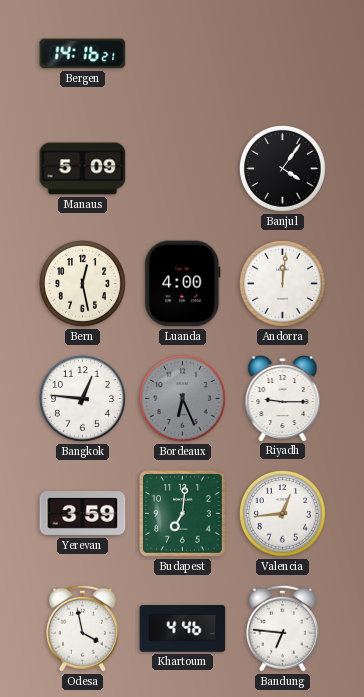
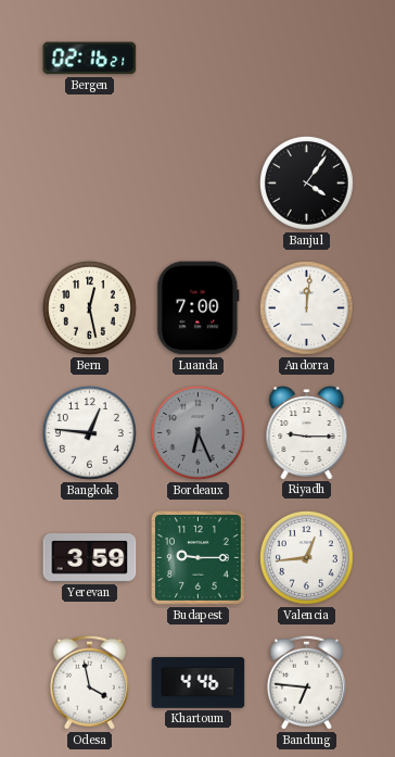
Bergen: 14:16 -> 02:16 (90, 59)
Manaus: 5:09 -> none (83, 169)
Luanda: 4:00 -> 7:00 (199, 308)
Budapest: 7:01 -> 9:15 (199, 558)
